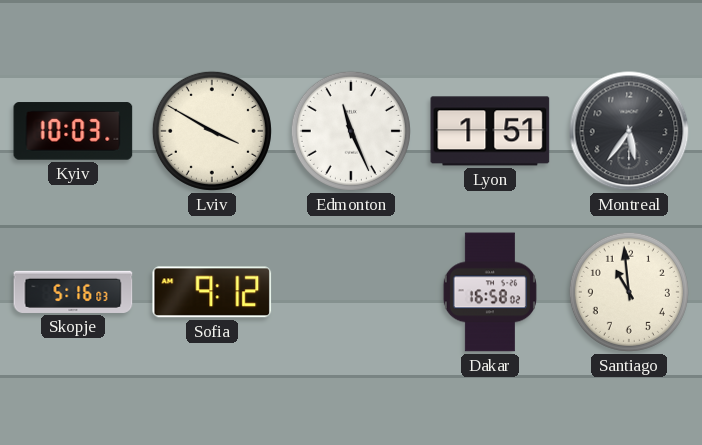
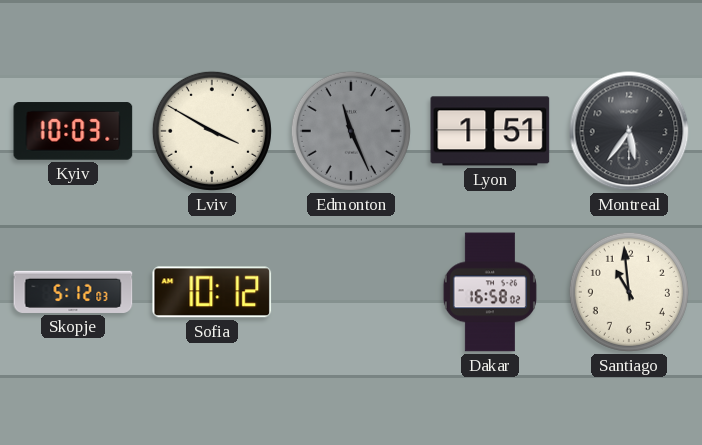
Edmonton dial: white -> grey (351, 131)
Skopje: 5:16 -> 5:12 (73, 292)
Sofia: 9:12 -> 10:12 (212, 292)
